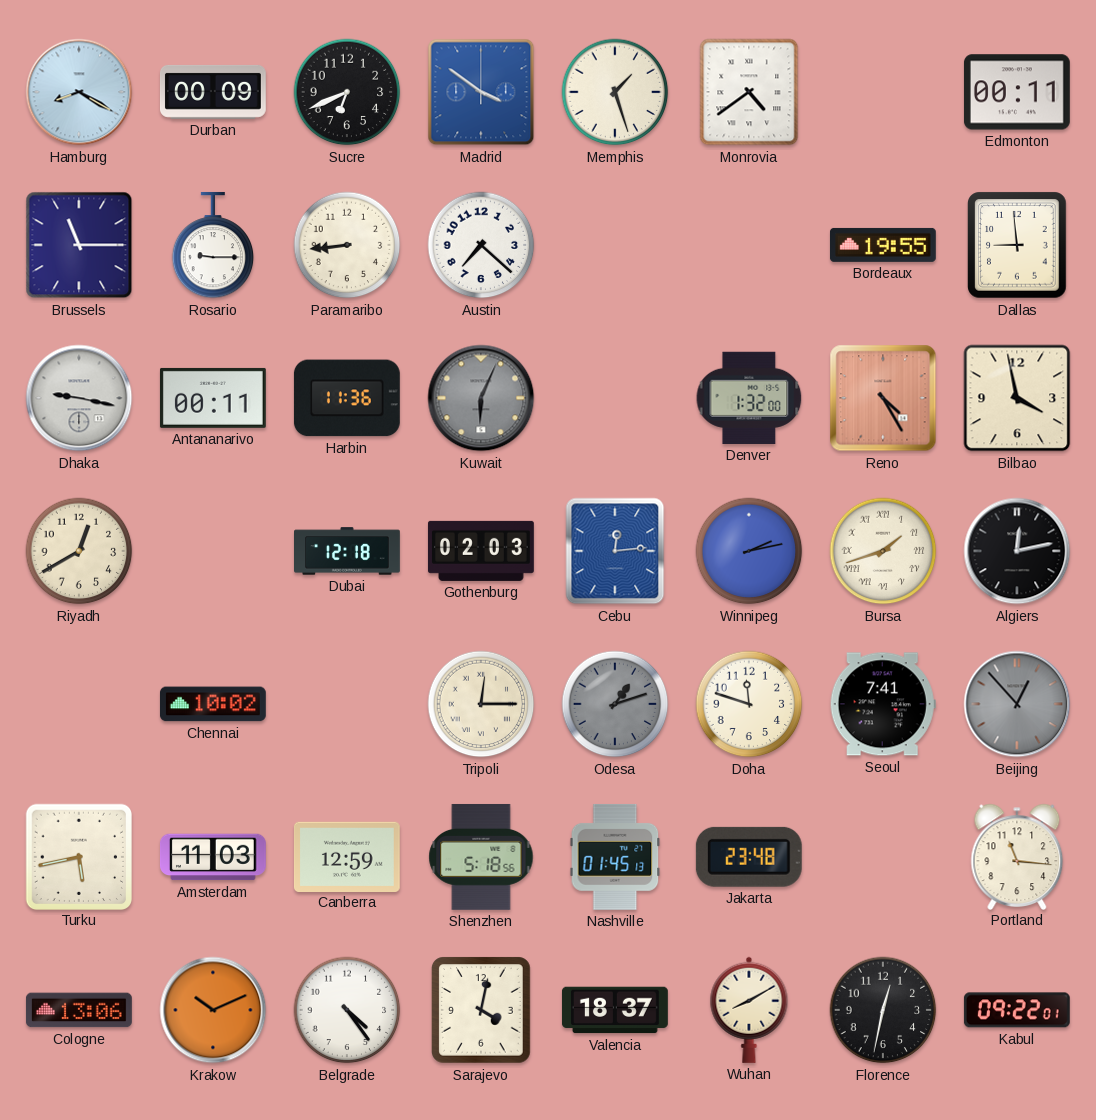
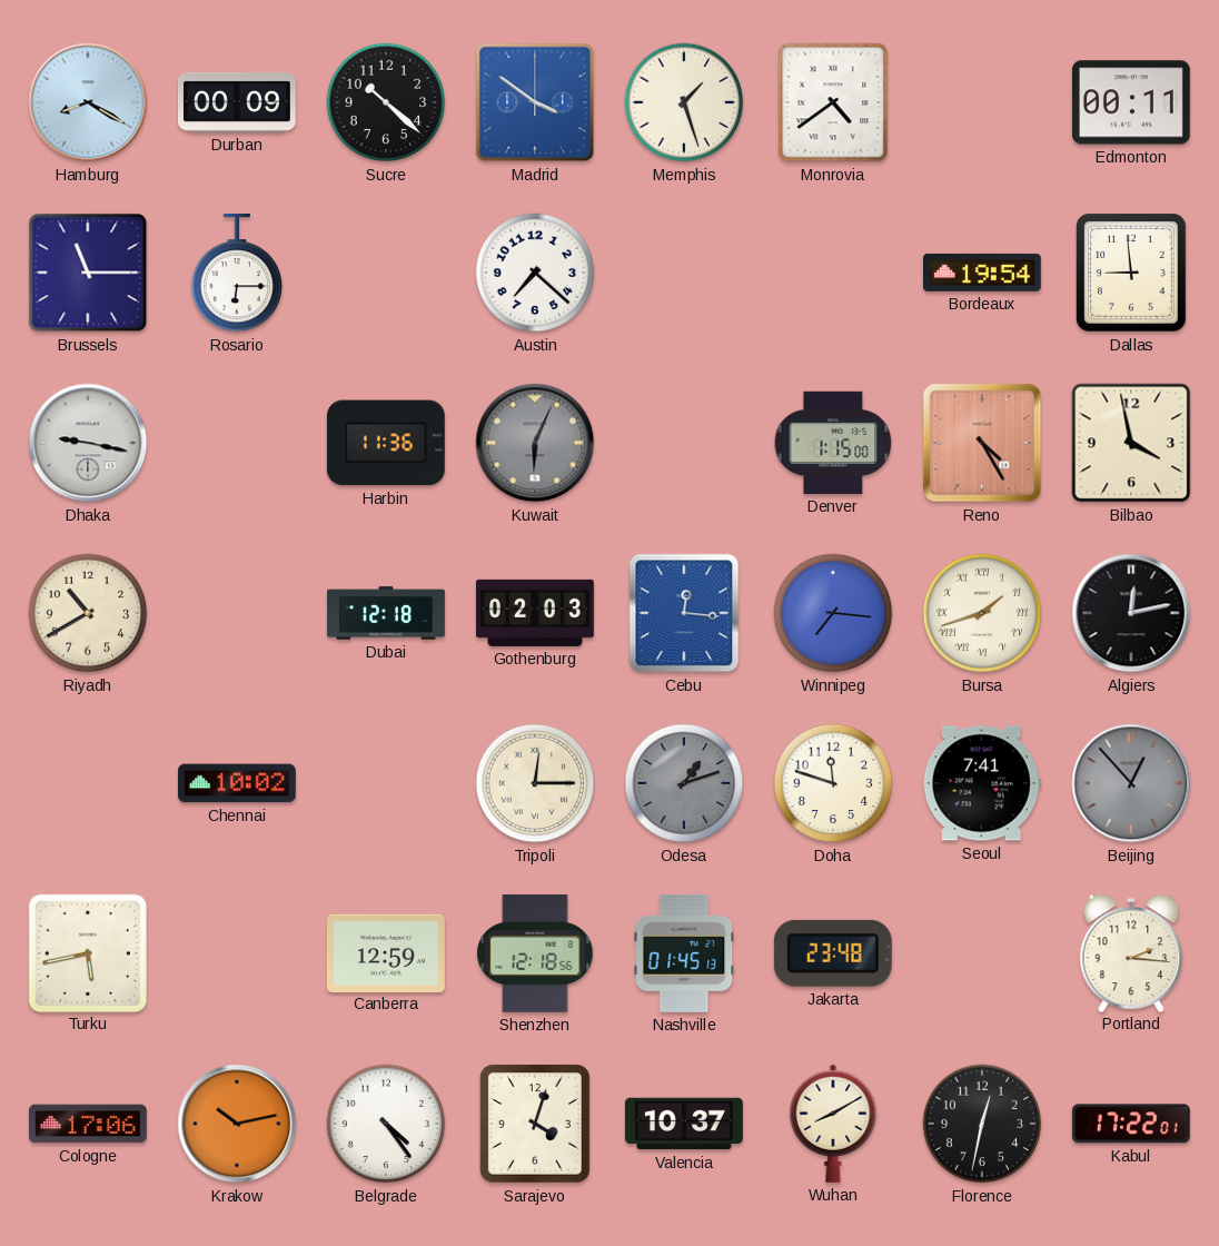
Sucre: 6:41 -> 10:22 (386, 102)
Rosario: 9:15 -> 6:15 (237, 273)
Paramaribo: 8:44 -> none (347, 245)
Bordeaux: 19:55 -> 19:54 (982, 273)
Antananarivo: 00:11 -> none (213, 398)
Denver: 1:32 -> 1:15 (833, 443)
Riyadh: 12:40 -> 10:40 (88, 613)
Cebu: 12:14 -> 12:16 (684, 613)
Winnipeg: 2:13 -> 7:16 (833, 613)
Amsterdam: 11:03 -> none (213, 857)
Shenzhen: 5:18 -> 12:18 (535, 953)
Portland: 11:16 -> 2:16 (1131, 952)
Cologne: 13:06 -> 17:06 (88, 1124)
Krakow: 10:11 -> 10:13 (237, 1124)
Sarajevo: 4:02 -> 4:03 (535, 1124)
Valencia: 18:37 -> 10:37 (684, 1124)
Kabul: 09:22 -> 17:22 (1131, 1124)
